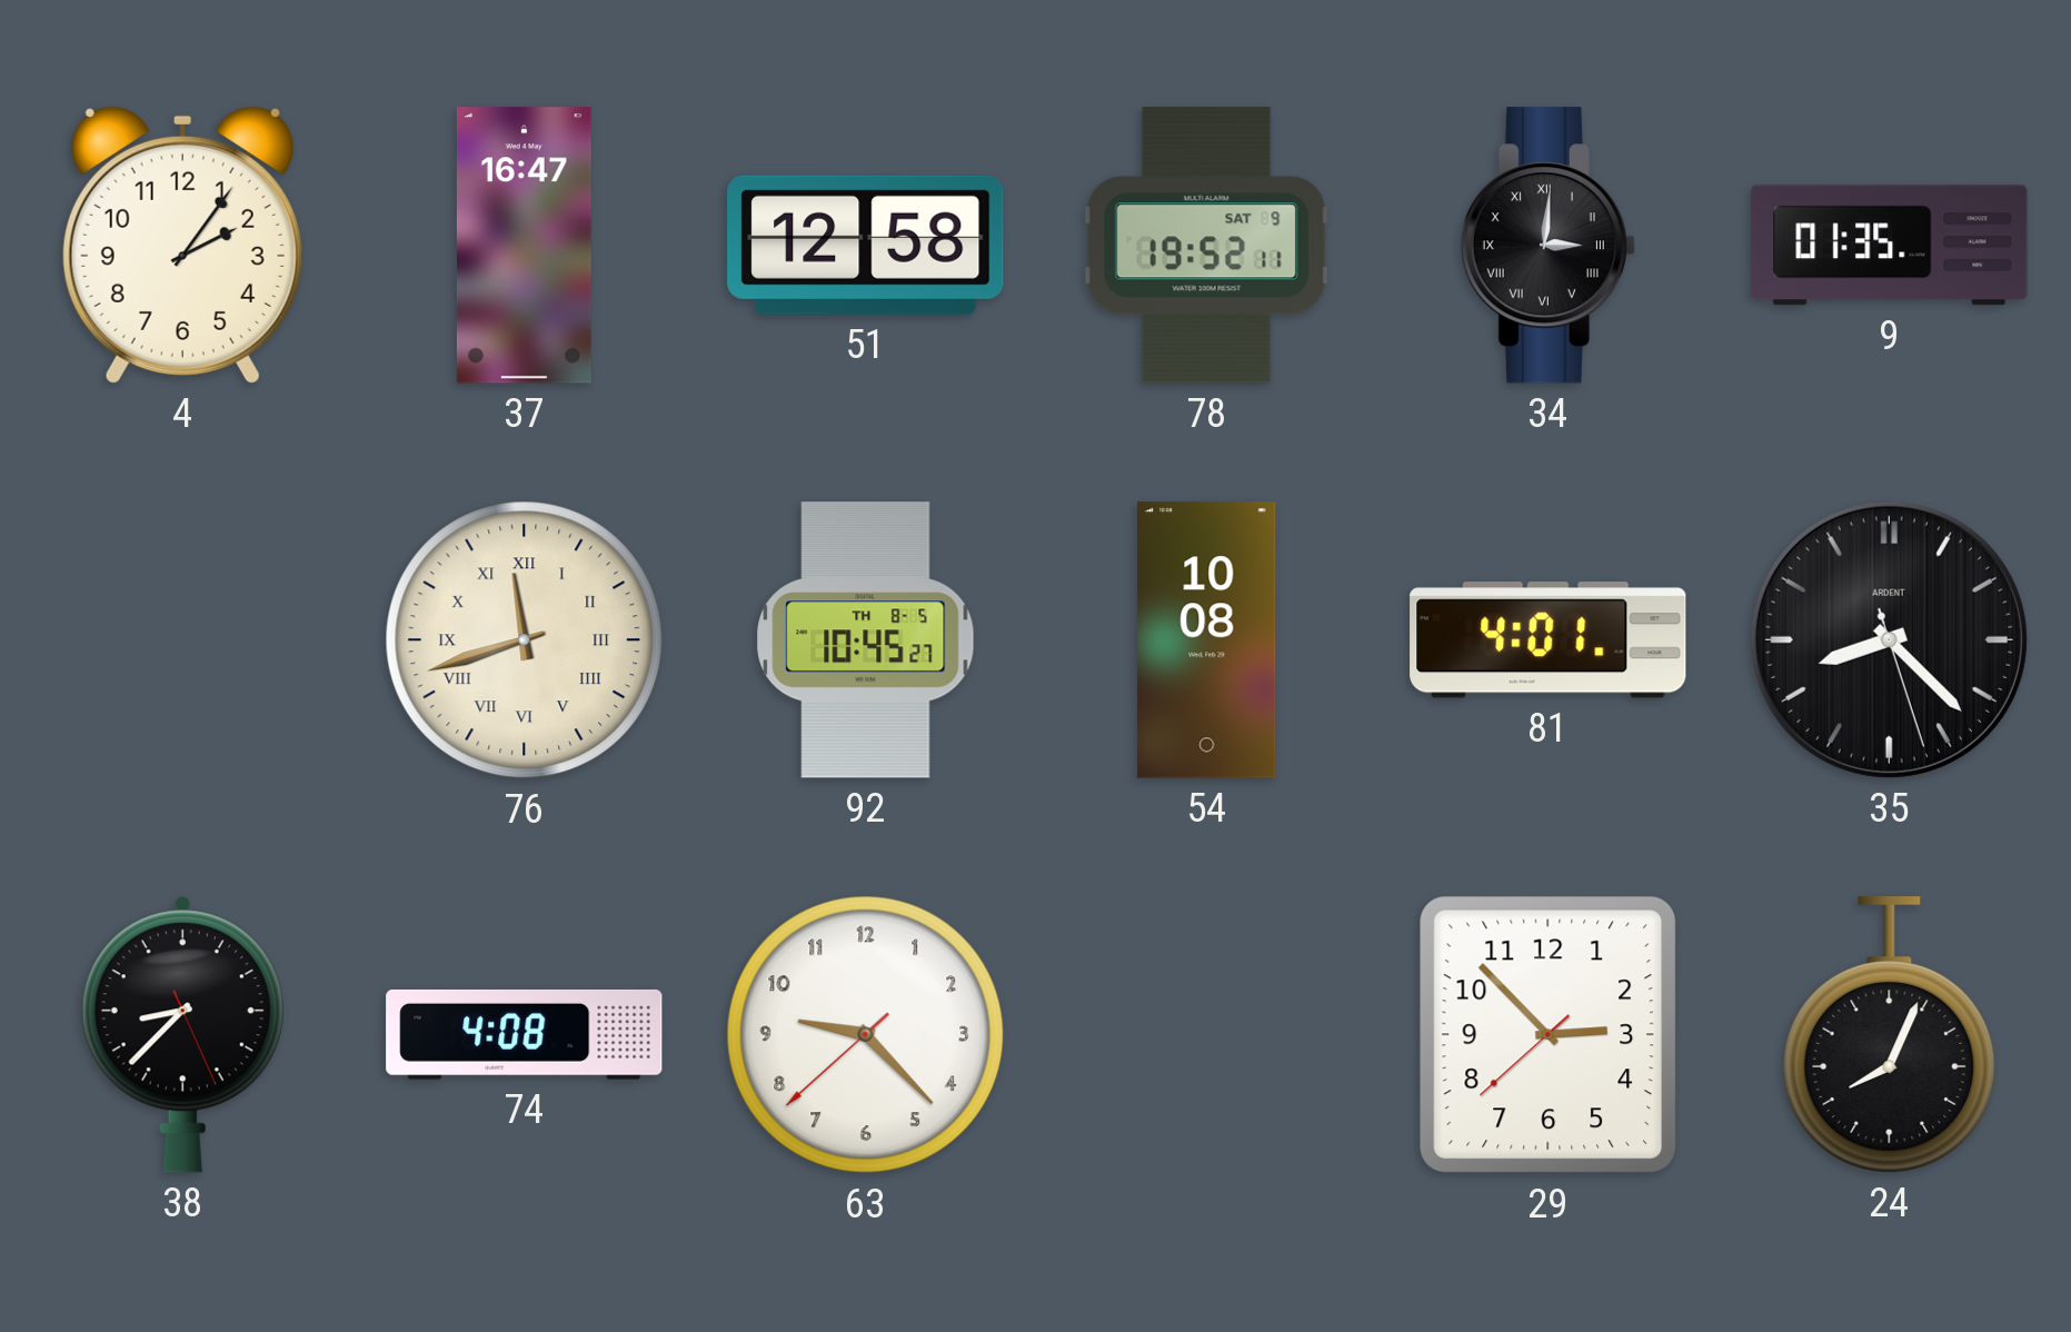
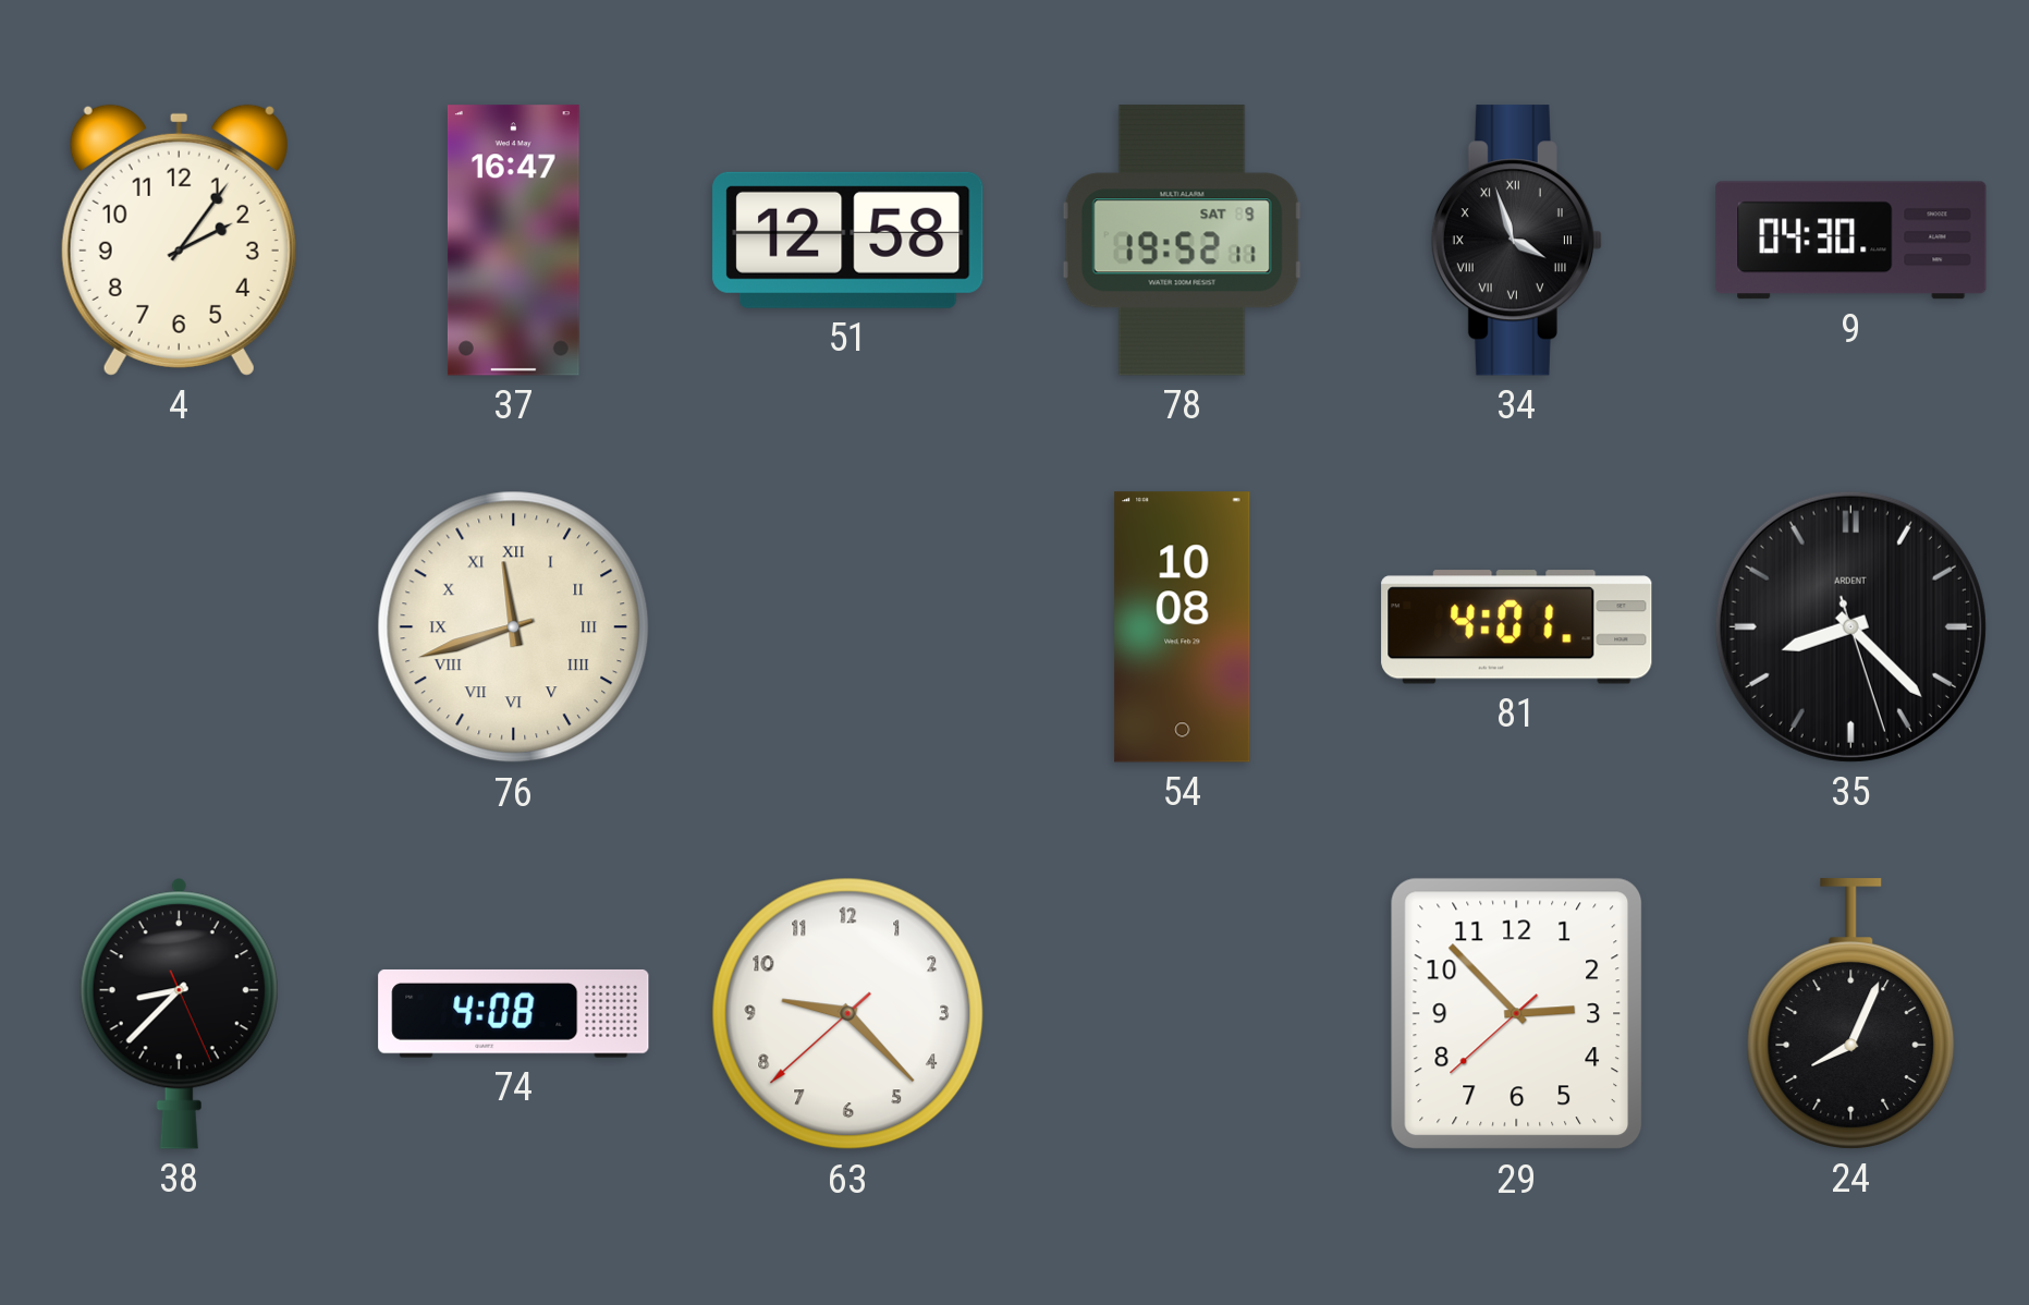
34: 3:01 -> 3:57 (1516, 241)
9: 01:35 -> 04:30 (1851, 241)
92: 10:45 -> none (866, 640)
